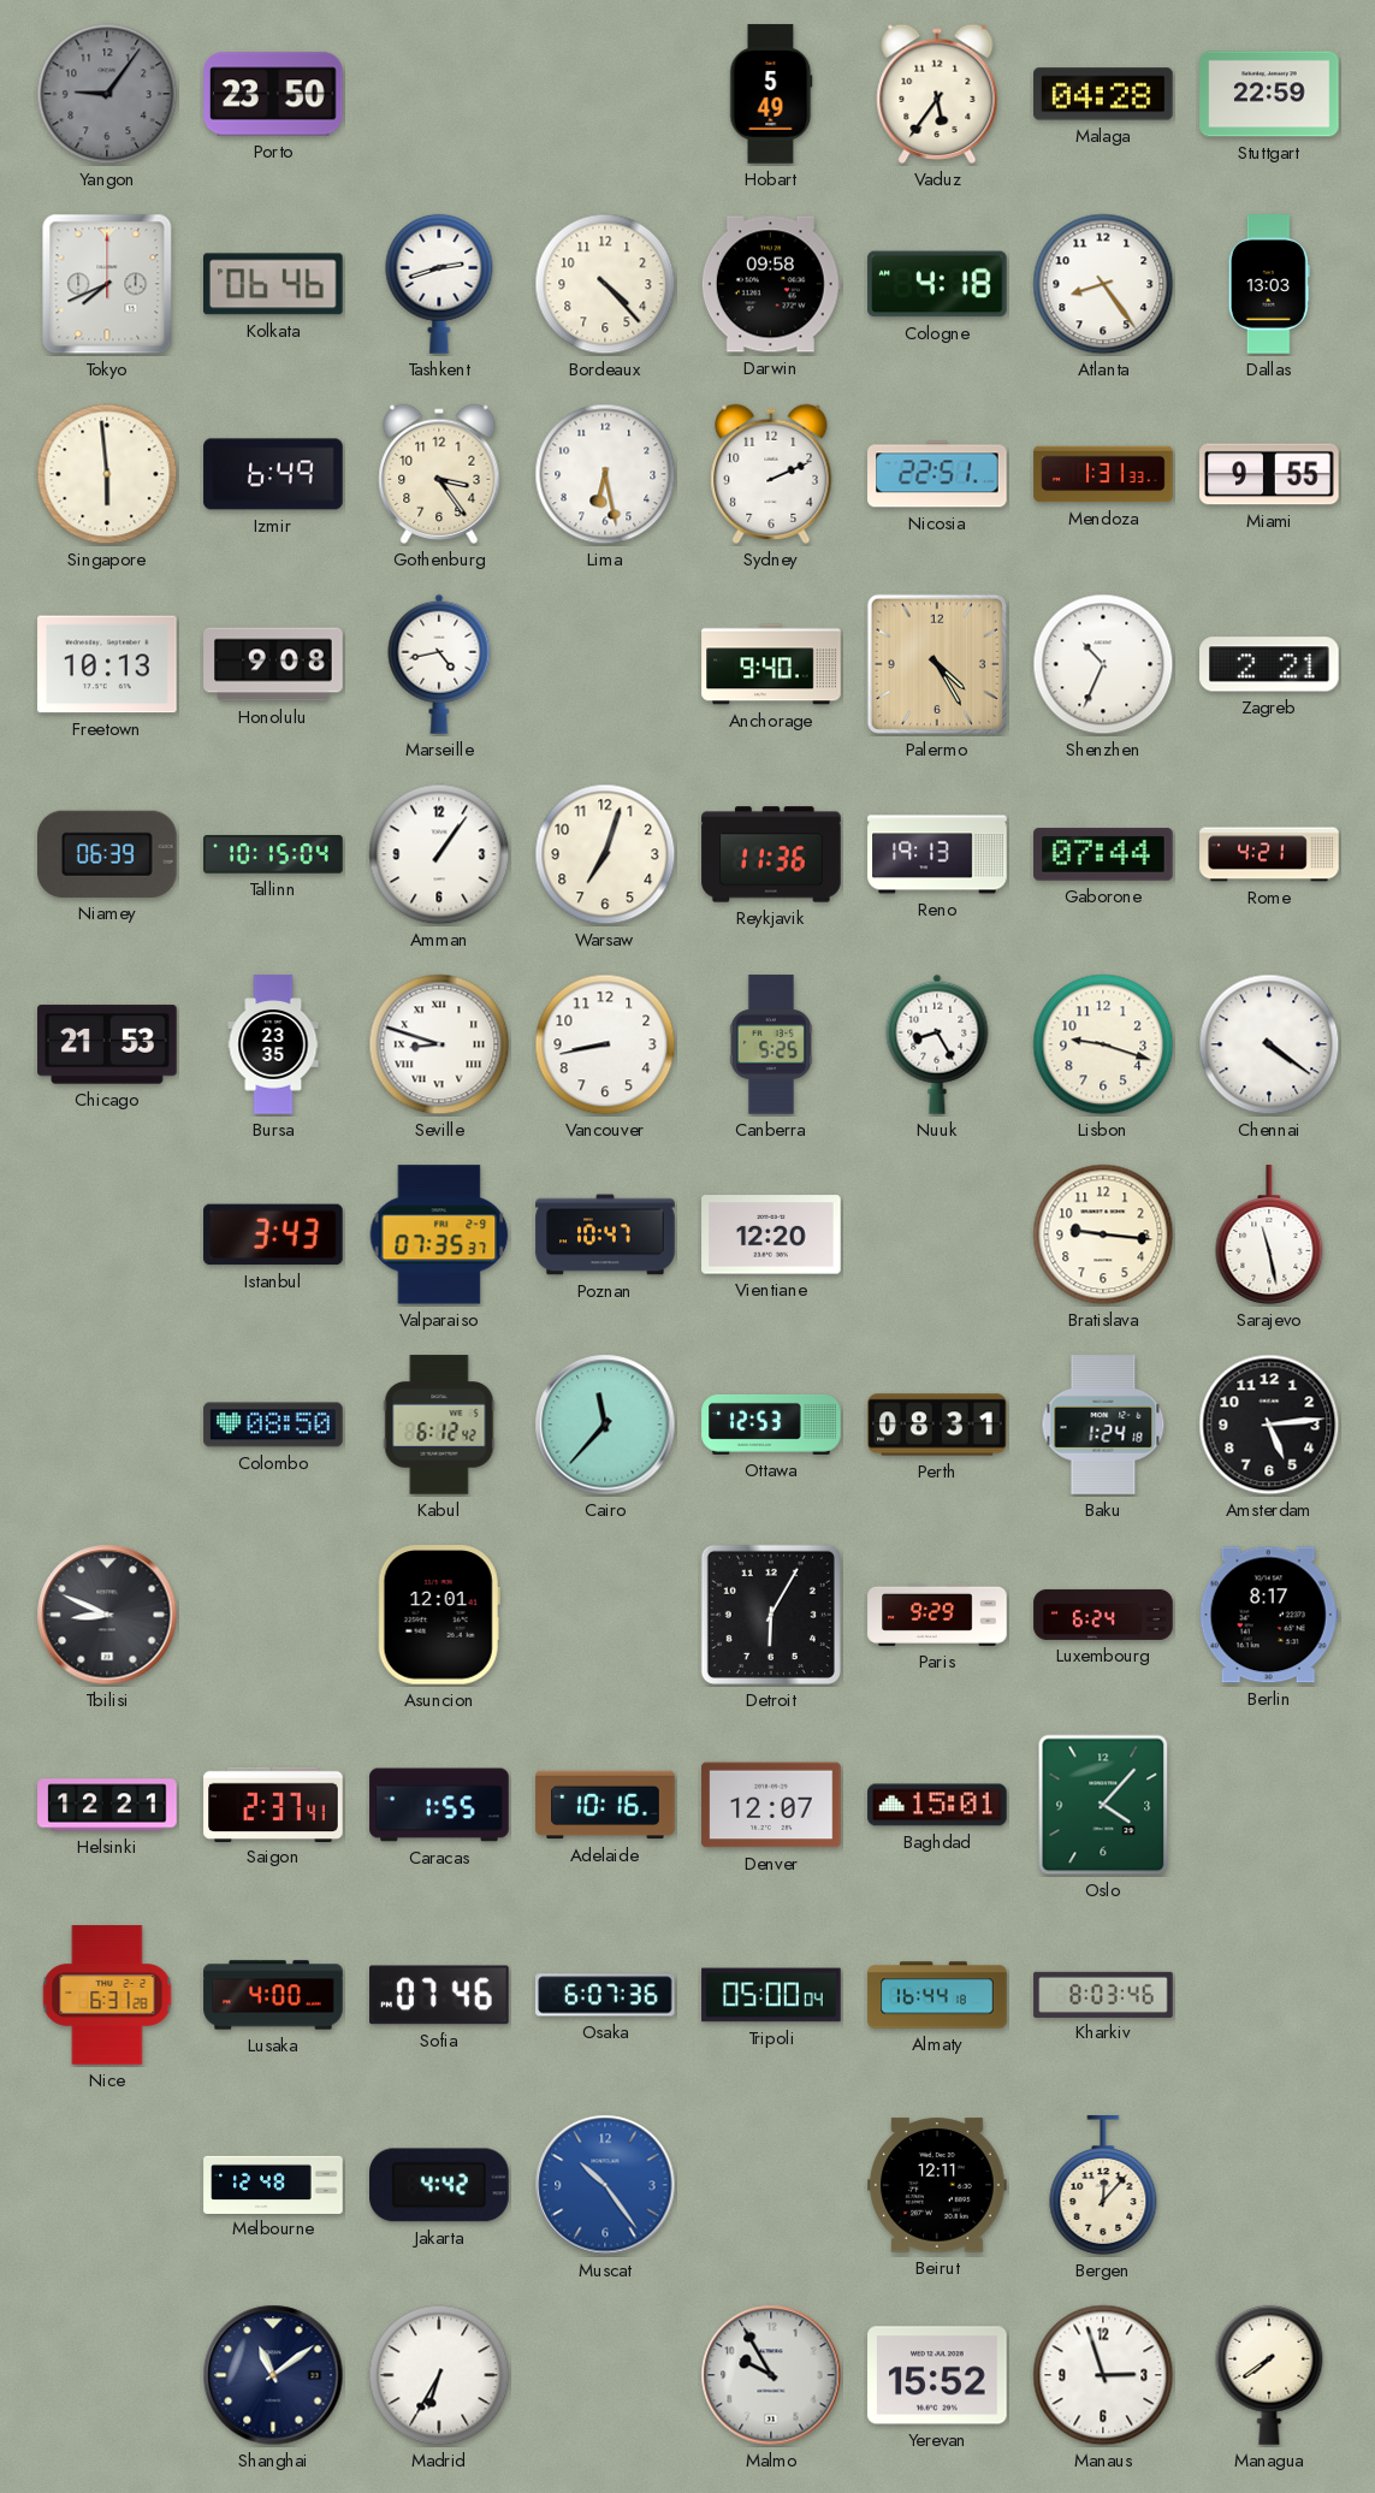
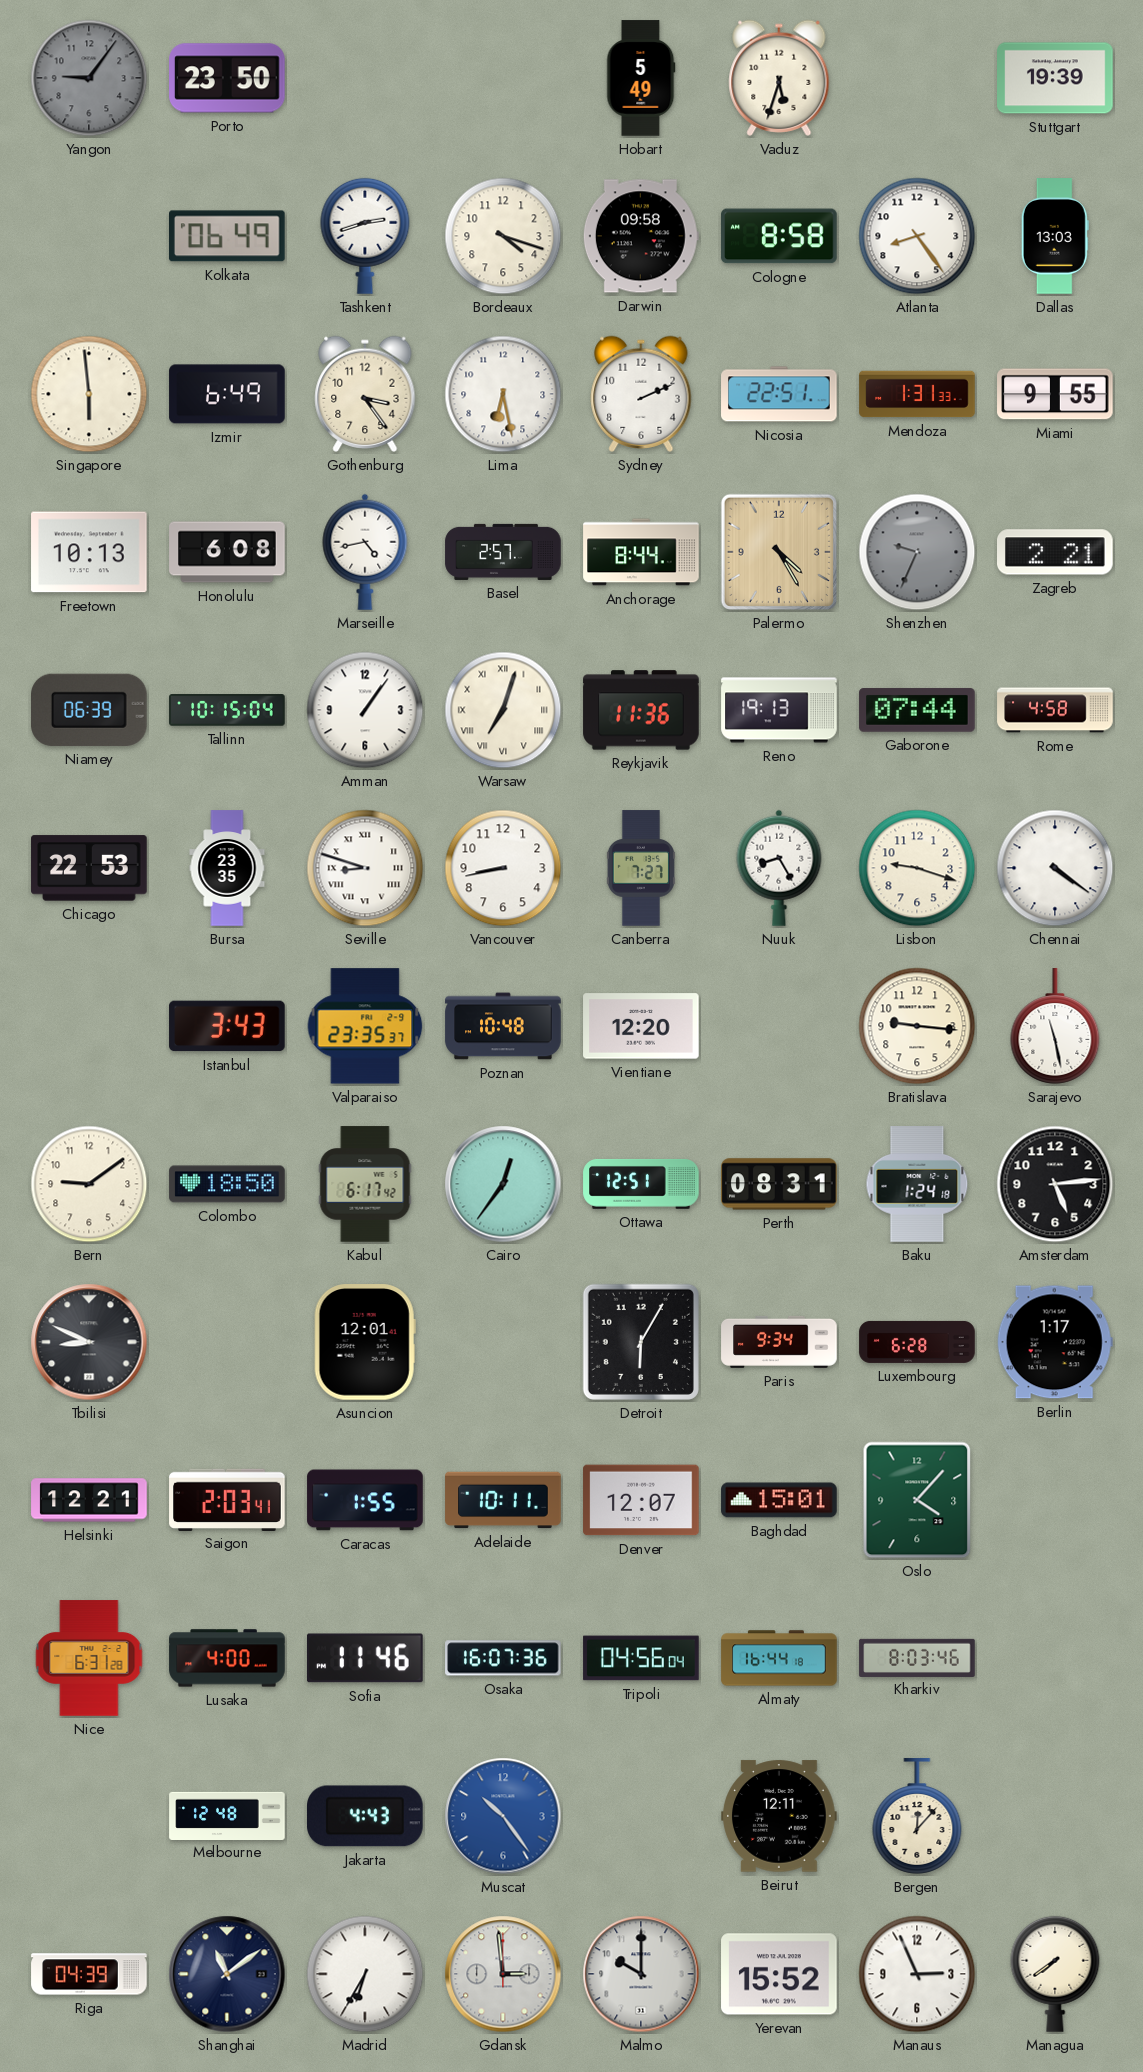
Vaduz: 5:36 -> 5:33 (779, 78)
Malaga: 04:28 -> none (1103, 94)
Stuttgart: 22:59 -> 19:39 (1055, 78)
Tokyo: 7:41 -> none (107, 284)
Kolkata: 06:46 -> 06:49 (228, 236)
Bordeaux: 4:23 -> 4:18 (503, 236)
Cologne: 4:18 -> 8:58 (779, 236)
Honolulu: 9:08 -> 6:08 (227, 552)
Basel: none -> 2:57 (503, 552)
Anchorage: 9:40 -> 8:44 (641, 552)
Shenzhen: 10:34 -> 9:34 (917, 552)
Shenzhen dial: white -> grey (917, 552)
Warsaw numerals: Arabic -> Roman (503, 710)
Rome: 4:21 -> 4:58 (1055, 710)
Chicago: 21:53 -> 22:53 (89, 868)
Canberra: 5:25 -> 7:27 (641, 868)
Valparaiso: 07:35 -> 23:35 (365, 1026)
Poznan: 10:47 -> 10:48 (503, 1026)
Bern: none -> 9:09 (89, 1184)
Colombo: 08:50 -> 18:50 (227, 1184)
Kabul: 6:12 -> 6:17 (365, 1184)
Cairo: 11:37 -> 12:36 (503, 1184)
Ottawa: 12:53 -> 12:51 (641, 1184)
Paris: 9:29 -> 9:34 (779, 1342)
Luxembourg: 6:24 -> 6:28 (917, 1342)
Berlin: 8:17 -> 1:17 (1055, 1342)
Saigon: 2:37 -> 2:03 (227, 1499)
Adelaide: 10:16 -> 10:11 (503, 1500)
Sofia: 07:46 -> 11:46 (366, 1658)
Osaka: 6:07 -> 16:07 (503, 1658)
Tripoli: 05:00 -> 04:56 (641, 1658)
Jakarta: 4:42 -> 4:43 (366, 1816)
Riga: none -> 04:39 (89, 1974)
Gdansk: none -> 2:59 (503, 1974)
Malmo: 9:55 -> 10:00 (641, 1974)
Manaus: 2:57 -> 2:56 (917, 1974)
